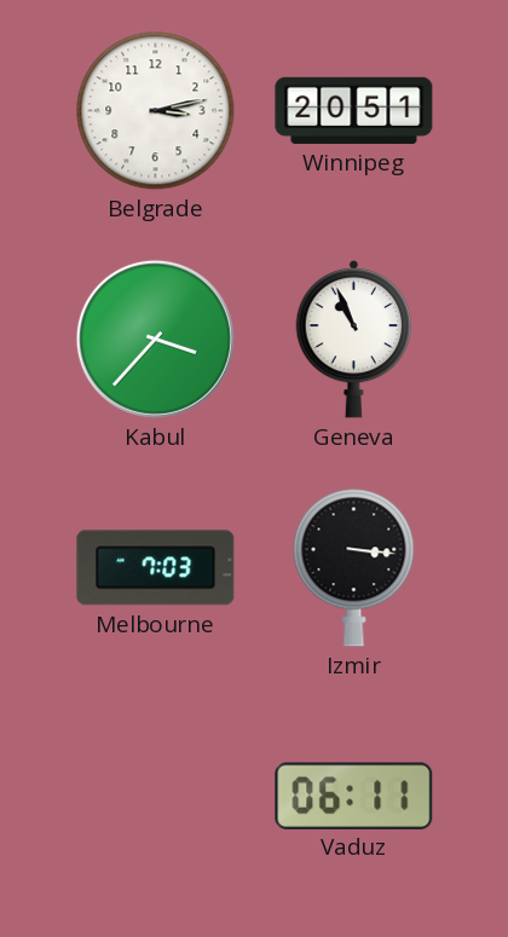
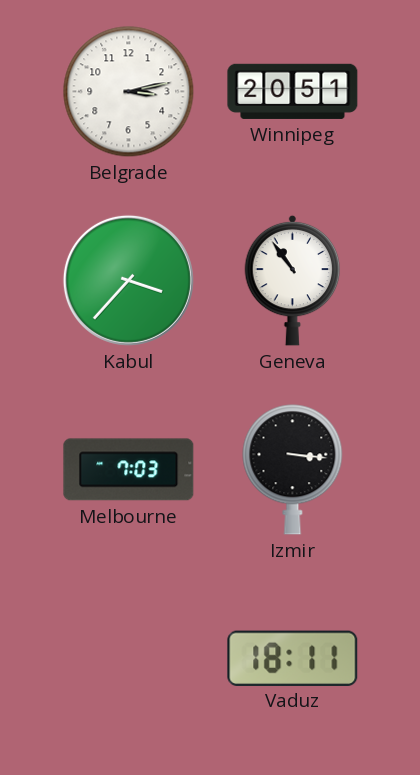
Geneva: 10:56 -> 10:54 (293, 280)
Vaduz: 06:11 -> 18:11 (293, 658)
